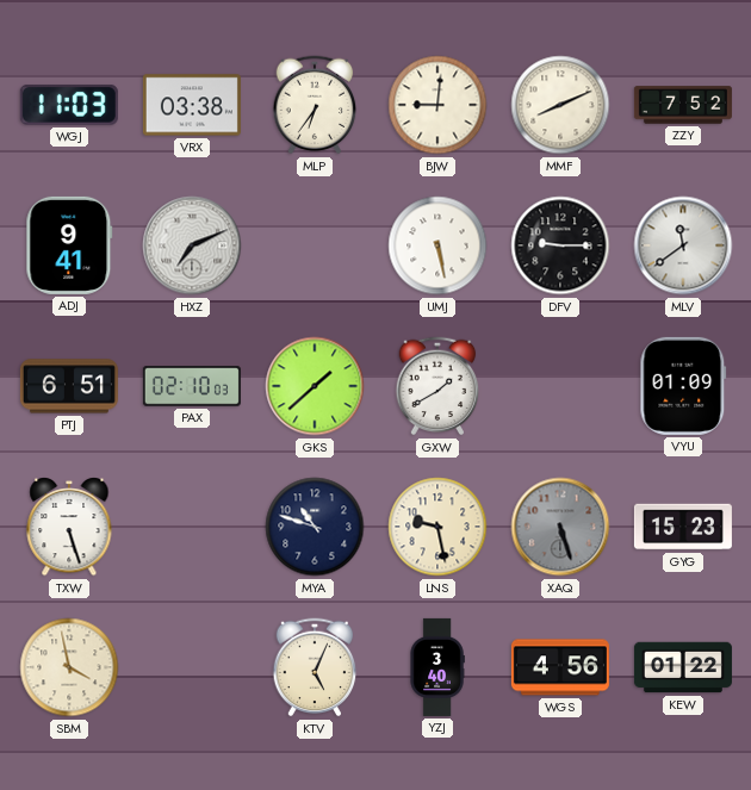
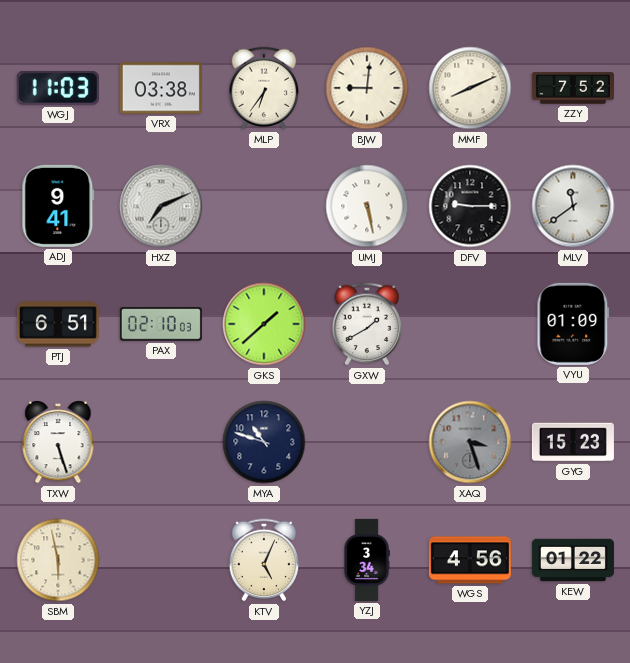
LNS: 9:28 -> none (437, 527)
XAQ: 5:27 -> 3:27 (470, 442)
SBM: 3:58 -> 5:58 (58, 560)
YZJ: 3:40 -> 3:34 (367, 560)
